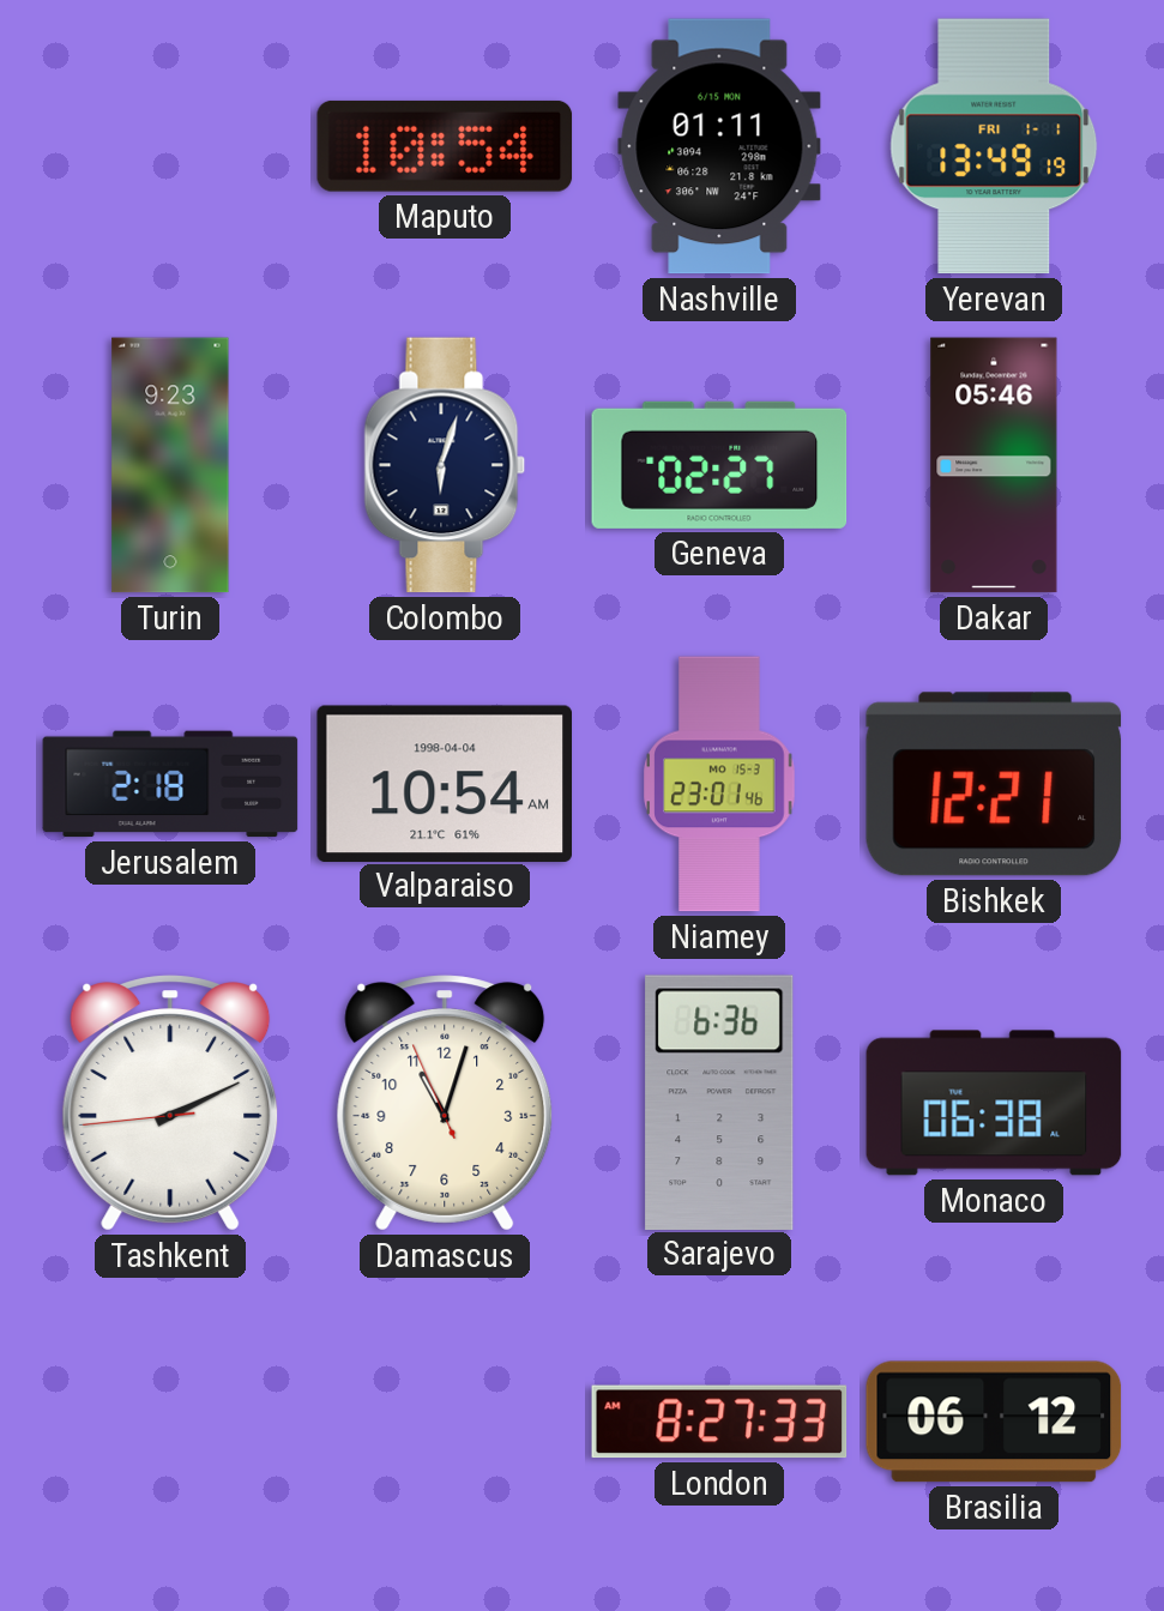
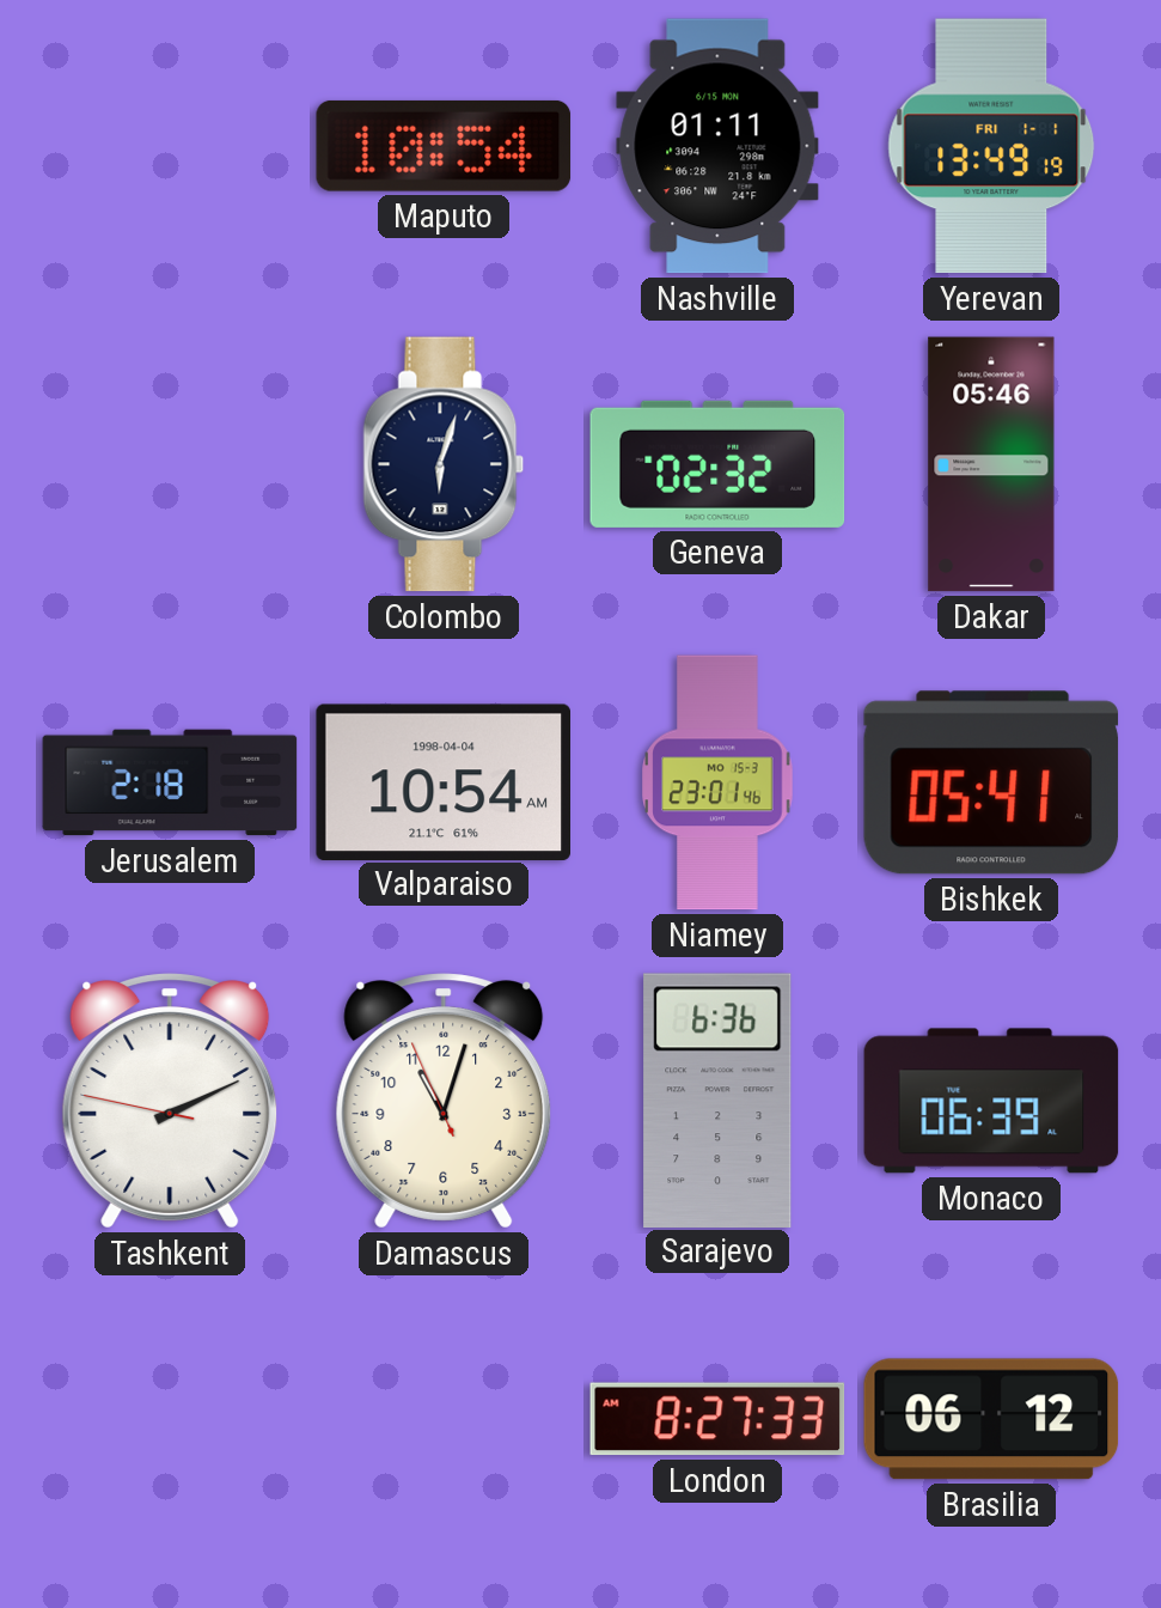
Turin: 9:23 -> none (170, 465)
Geneva: 02:27 -> 02:32 (717, 464)
Bishkek: 12:21 -> 05:41 (991, 782)
Tashkent: 2:10:44 -> 2:10:47 (170, 1101)
Monaco: 06:38 -> 06:39 (991, 1101)
